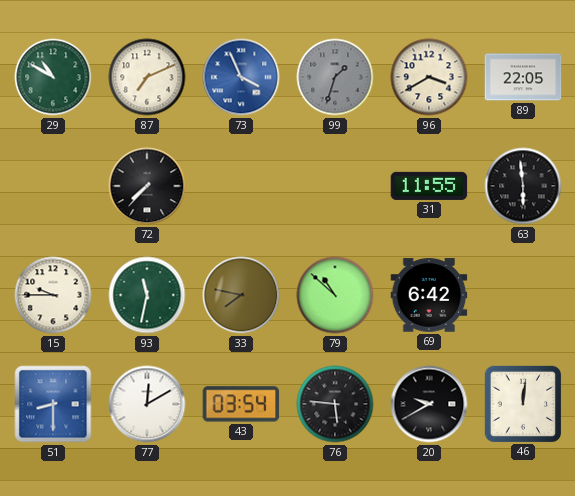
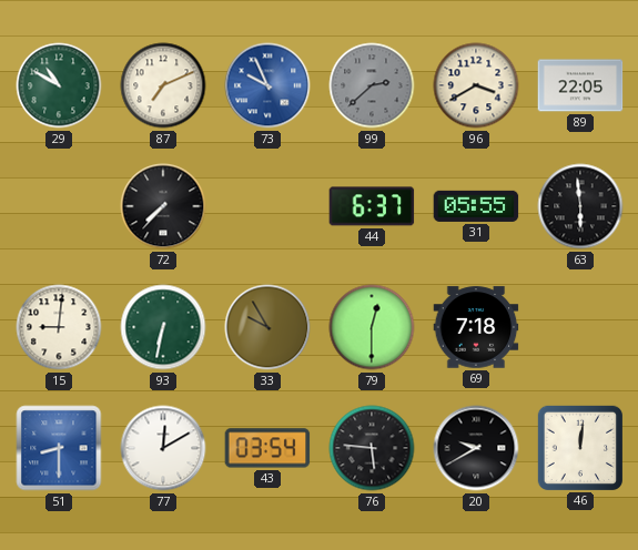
73: 3:56 -> 9:56 (267, 85)
99: 1:33 -> 2:38 (372, 85)
44: none -> 6:37 (372, 206)
31: 11:55 -> 05:55 (476, 206)
15: 9:45 -> 9:01 (59, 327)
93: 11:32 -> 6:32 (163, 327)
33: 7:47 -> 9:55 (267, 327)
79: 10:52 -> 12:30 (372, 327)
69: 6:42 -> 7:18 (476, 327)
